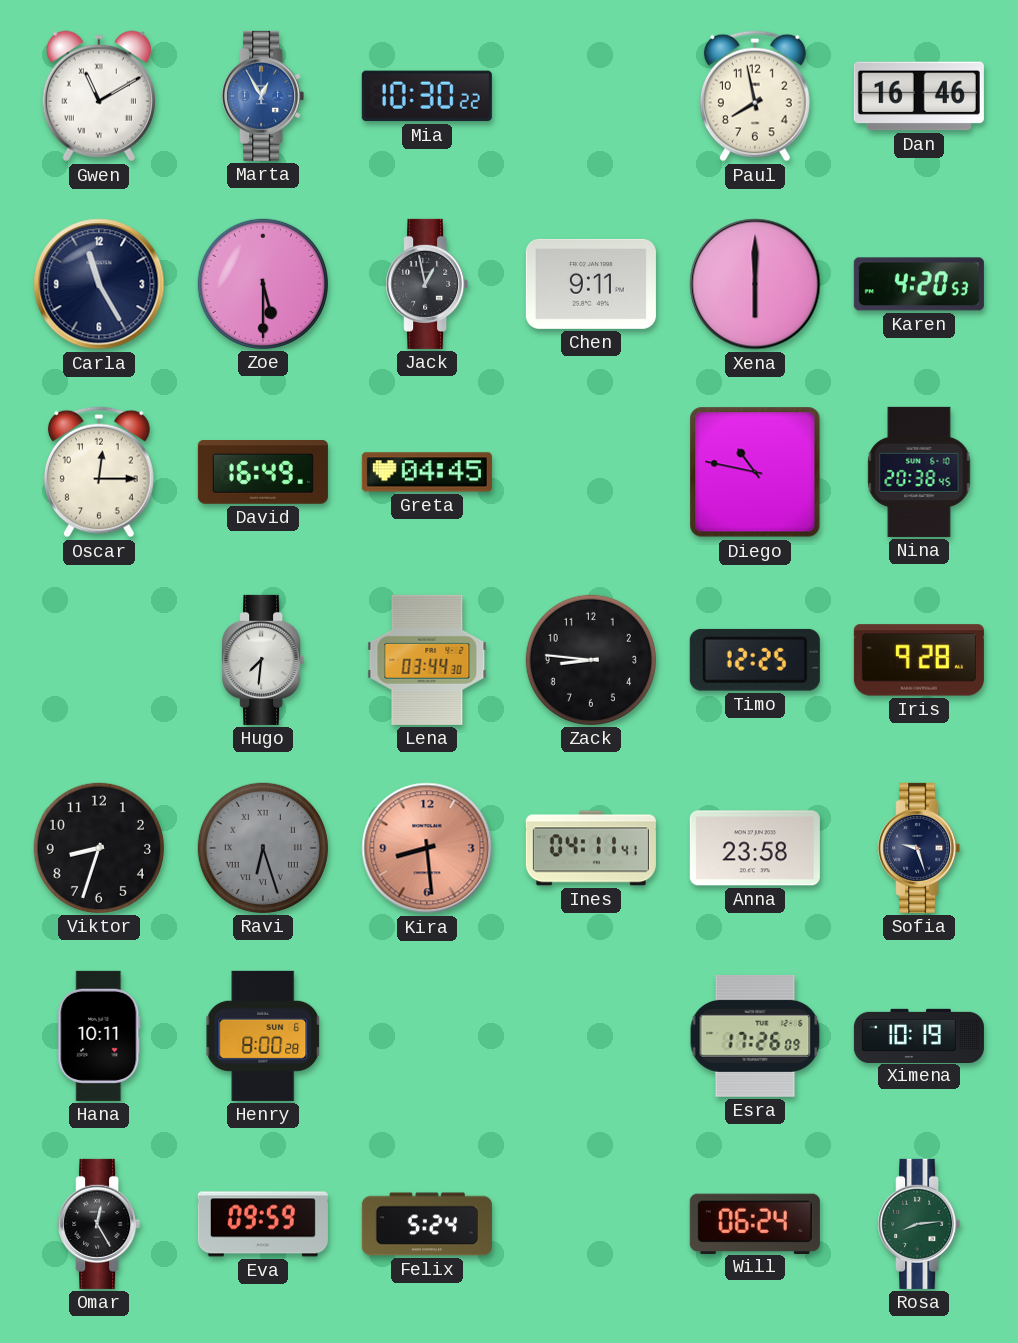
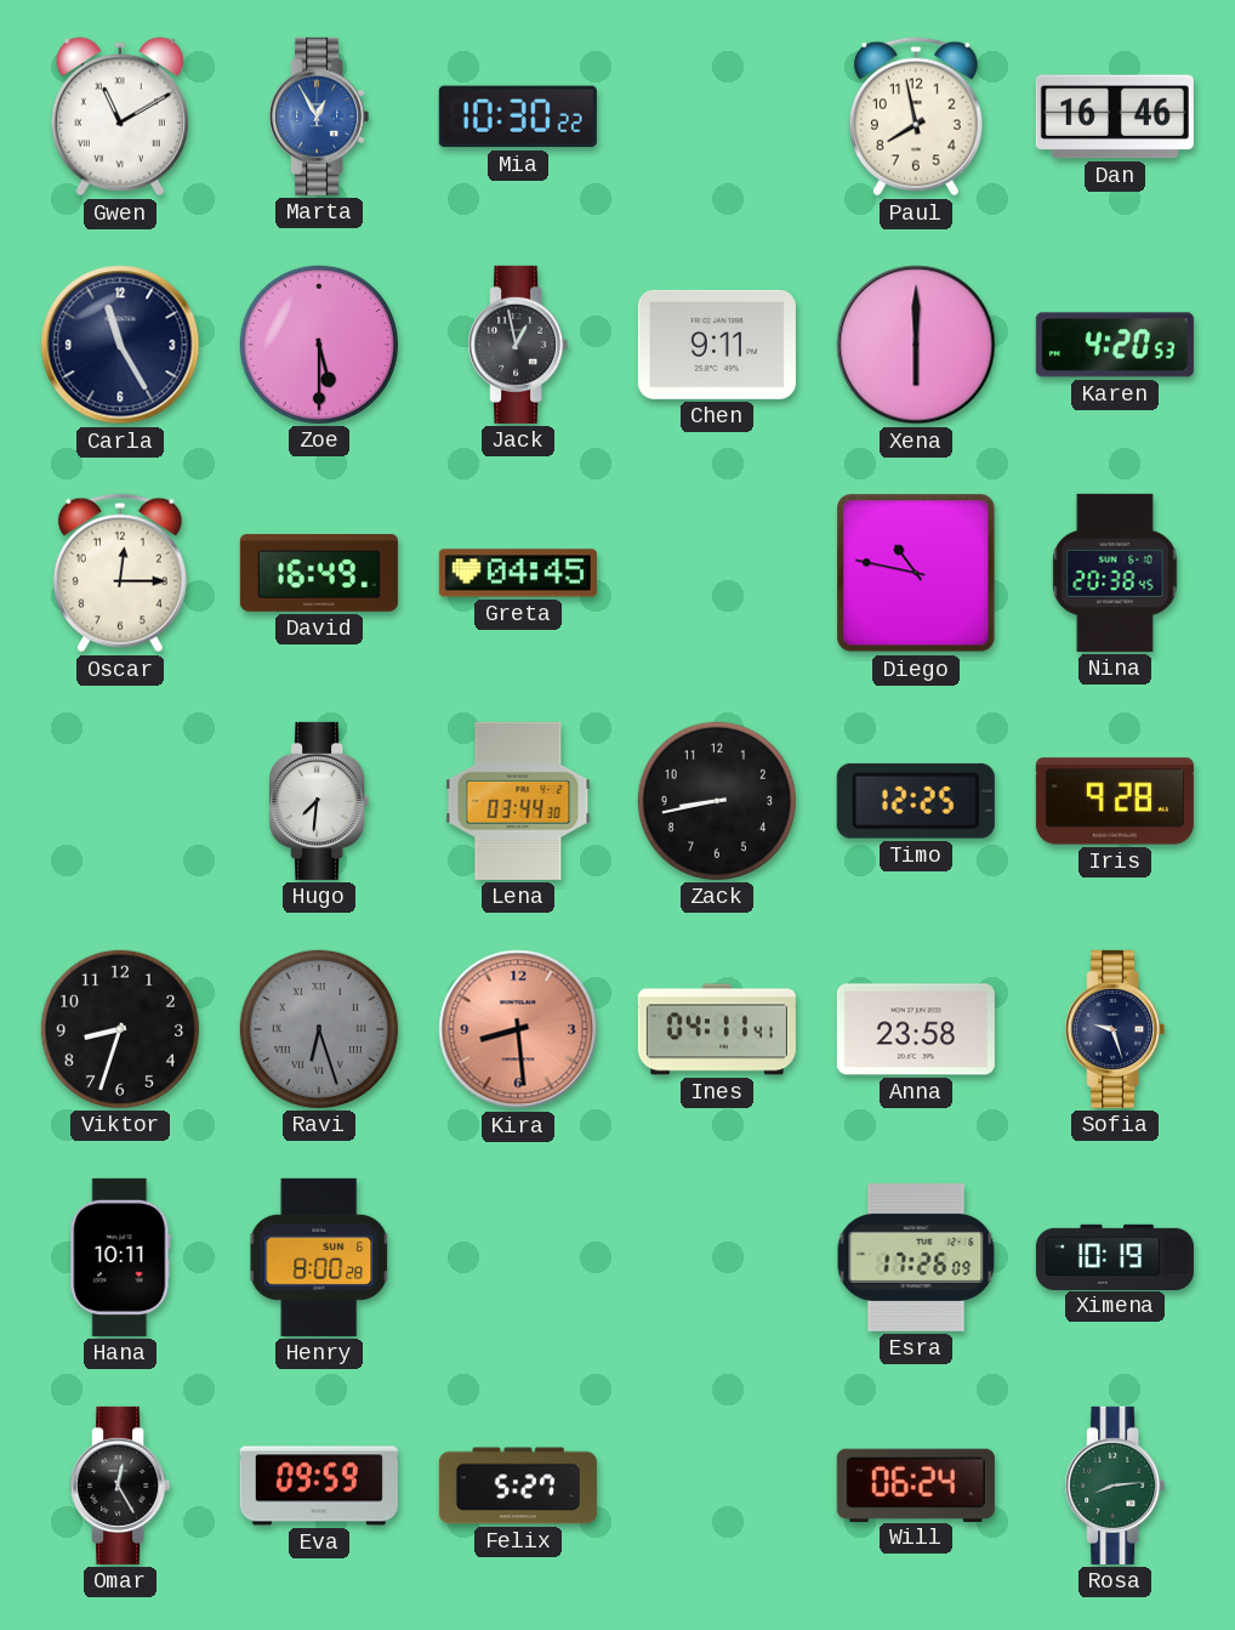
Zack: 8:46 -> 8:43 (717, 801)
Felix: 5:24 -> 5:27 (518, 1486)
